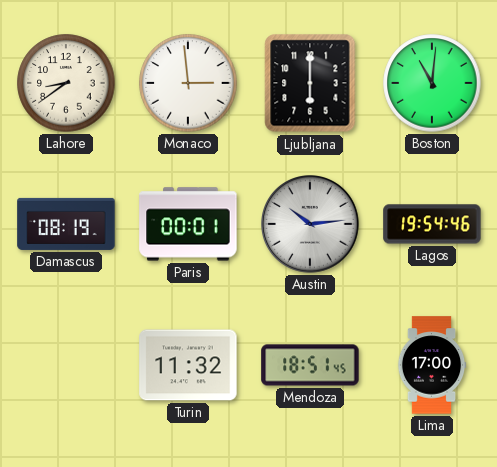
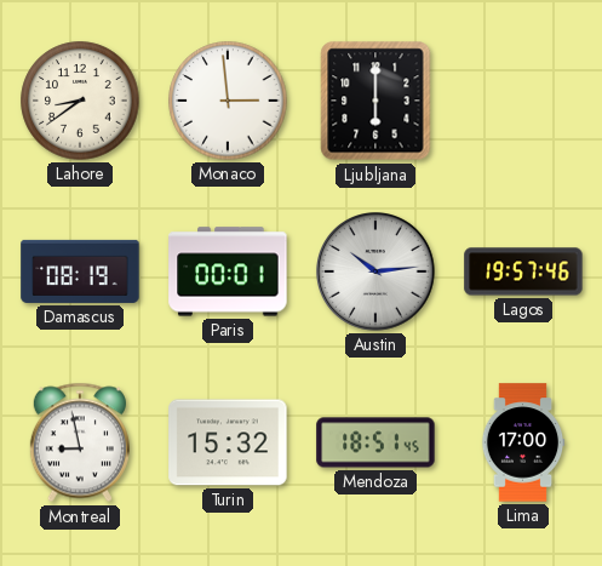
Boston: 11:01 -> none (432, 83)
Lagos: 19:54 -> 19:57 (523, 271)
Montreal: none -> 8:58 (80, 442)
Turin: 11:32 -> 15:32 (228, 442)
